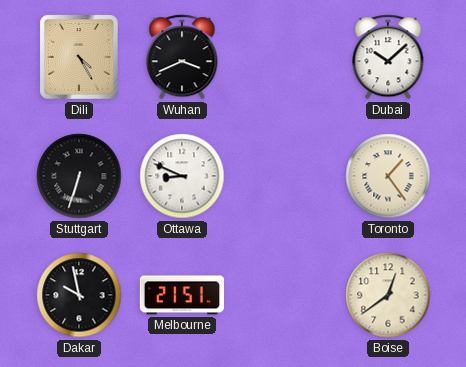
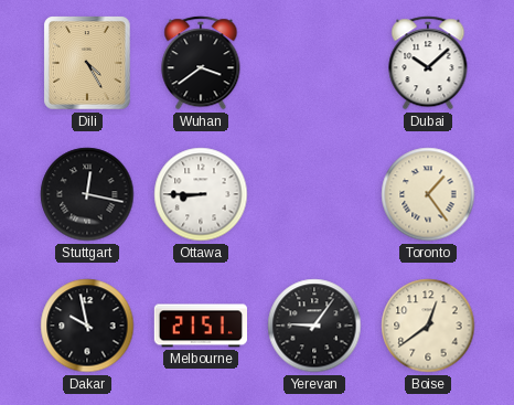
Wuhan: 3:41 -> 3:39 (201, 63)
Stuttgart: 6:33 -> 12:17 (87, 194)
Ottawa: 8:49 -> 8:45 (201, 194)
Yerevan: none -> 9:06 (314, 326)
